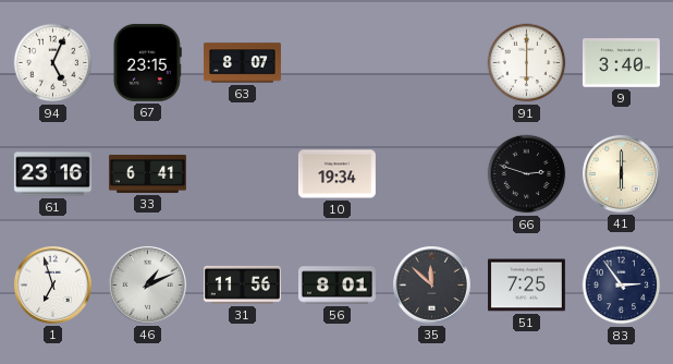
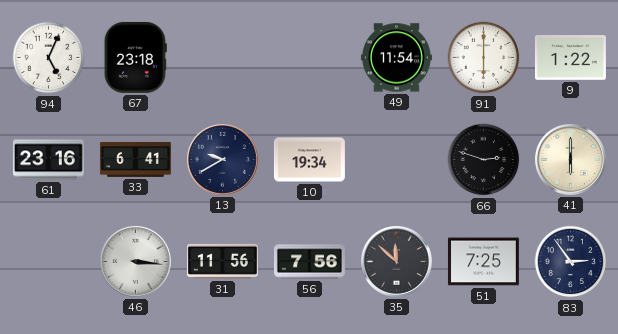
67: 23:15 -> 23:18 (135, 57)
63: 8:07 -> none (242, 63)
49: none -> 11:54 (396, 58)
9: 3:40 -> 1:22 (570, 58)
13: none -> 9:40 (222, 159)
1: 6:57 -> none (52, 284)
46: 1:11 -> 3:16 (135, 261)
56: 8:01 -> 7:56 (309, 262)
